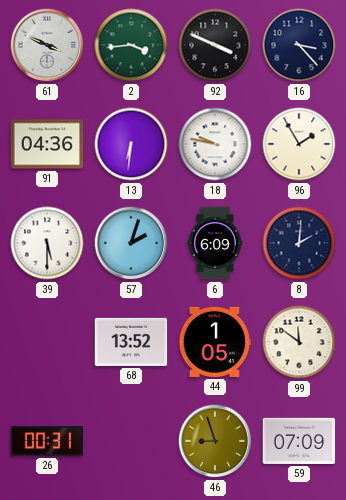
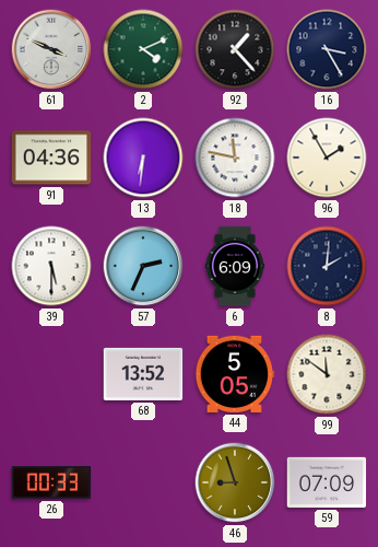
2: 3:44 -> 4:11 (143, 49)
92: 3:49 -> 1:23 (235, 49)
16: 3:23 -> 3:25 (327, 49)
18: 9:47 -> 11:47 (235, 158)
57: 2:03 -> 2:34 (143, 266)
44: 1:05 -> 5:05 (235, 374)
26: 00:31 -> 00:33 (51, 482)
